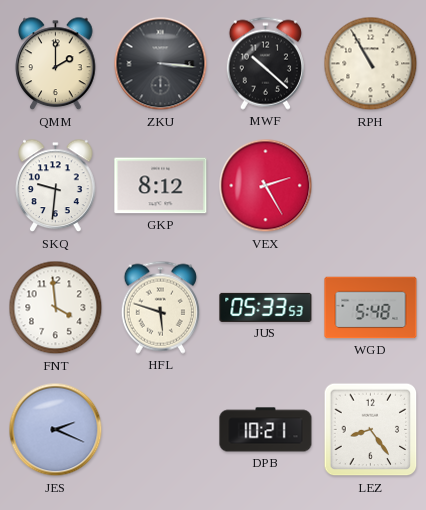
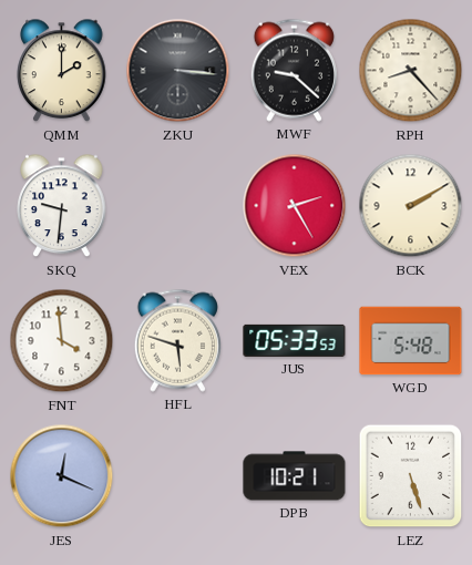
MWF: 10:22 -> 9:22 (294, 70)
RPH: 10:55 -> 8:23 (411, 71)
GKP: 8:12 -> none (161, 186)
BCK: none -> 2:10 (411, 206)
JES: 2:19 -> 12:19 (62, 476)
LEZ: 8:24 -> 5:27 (411, 476)
